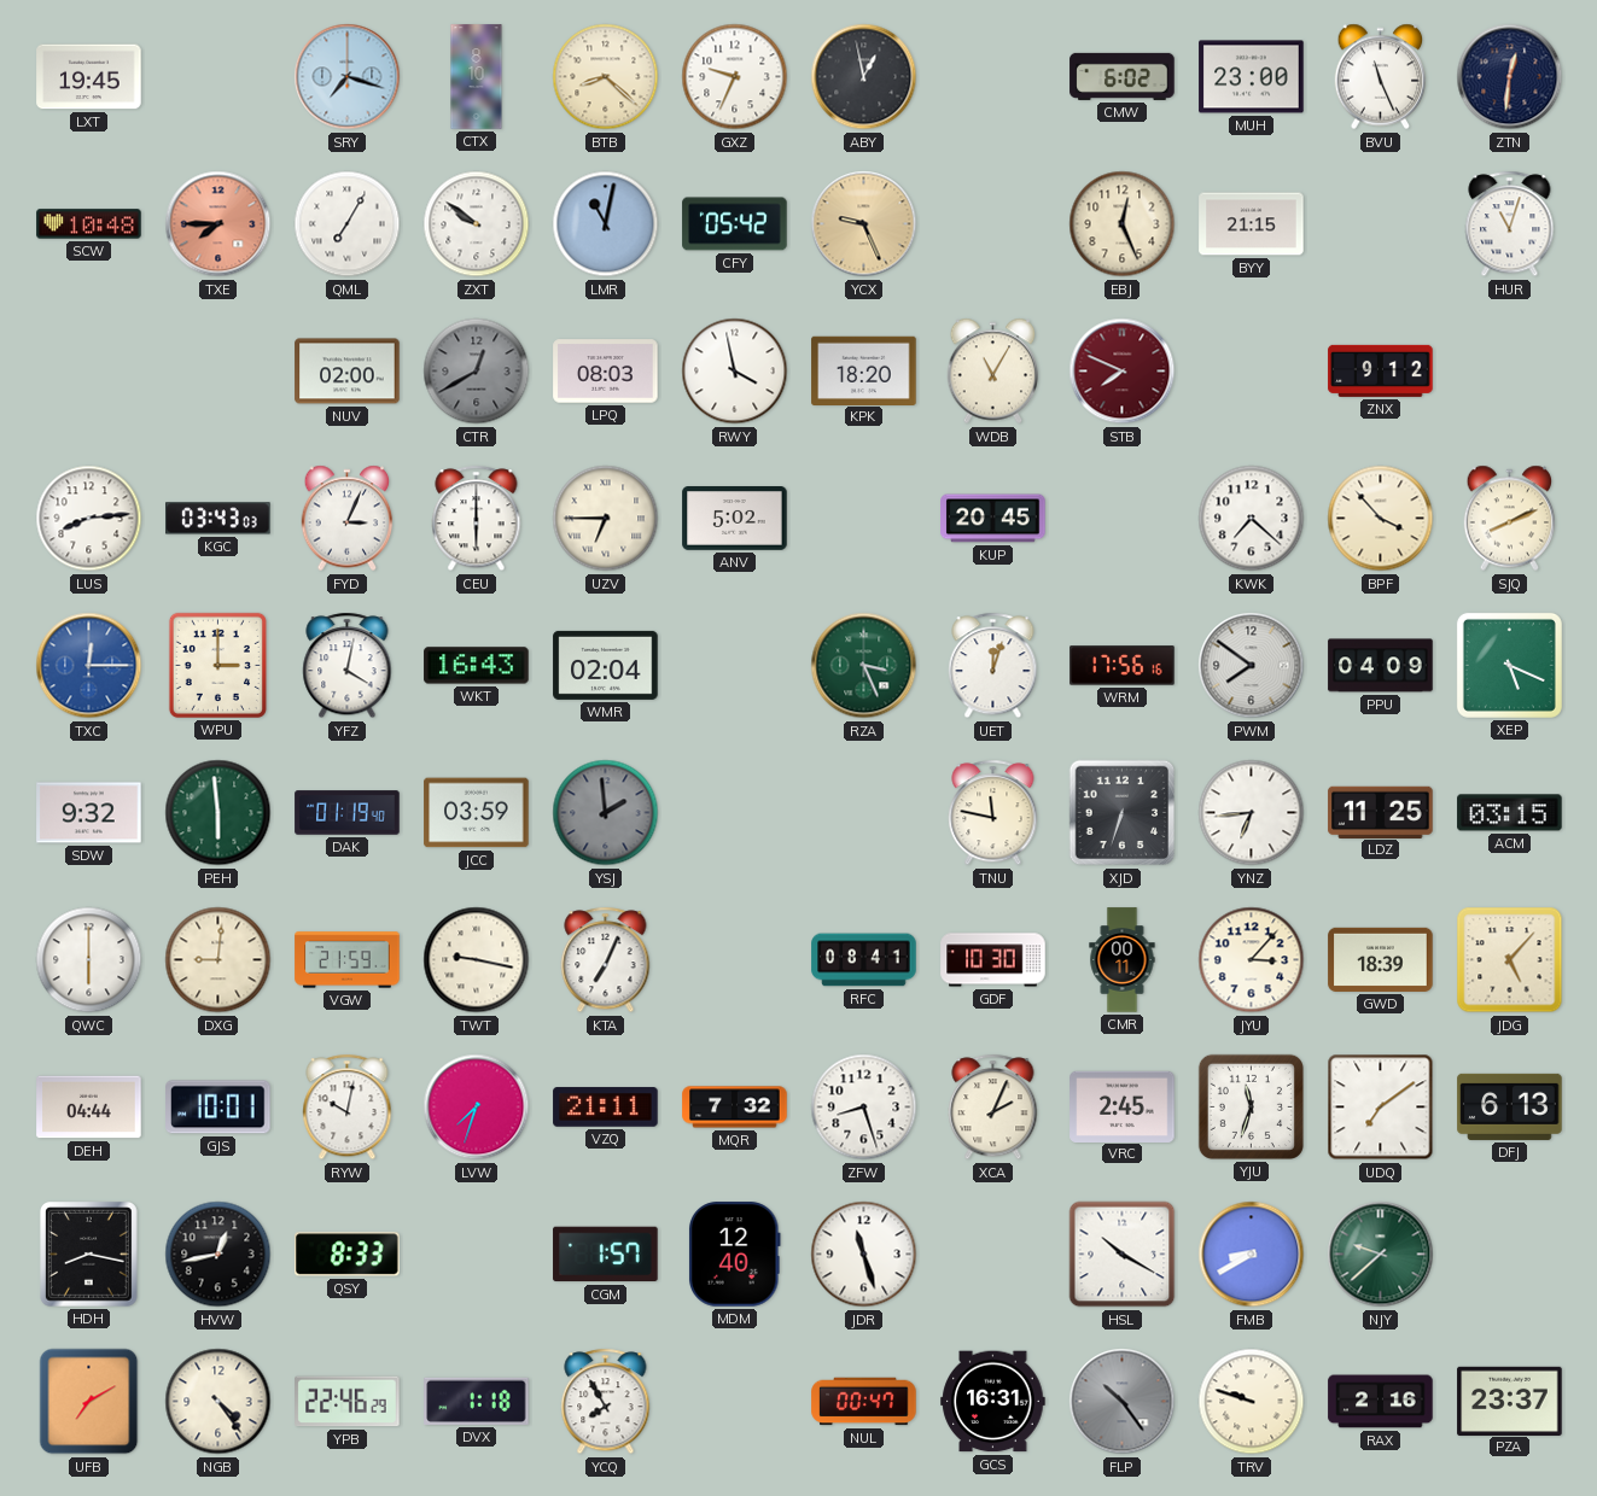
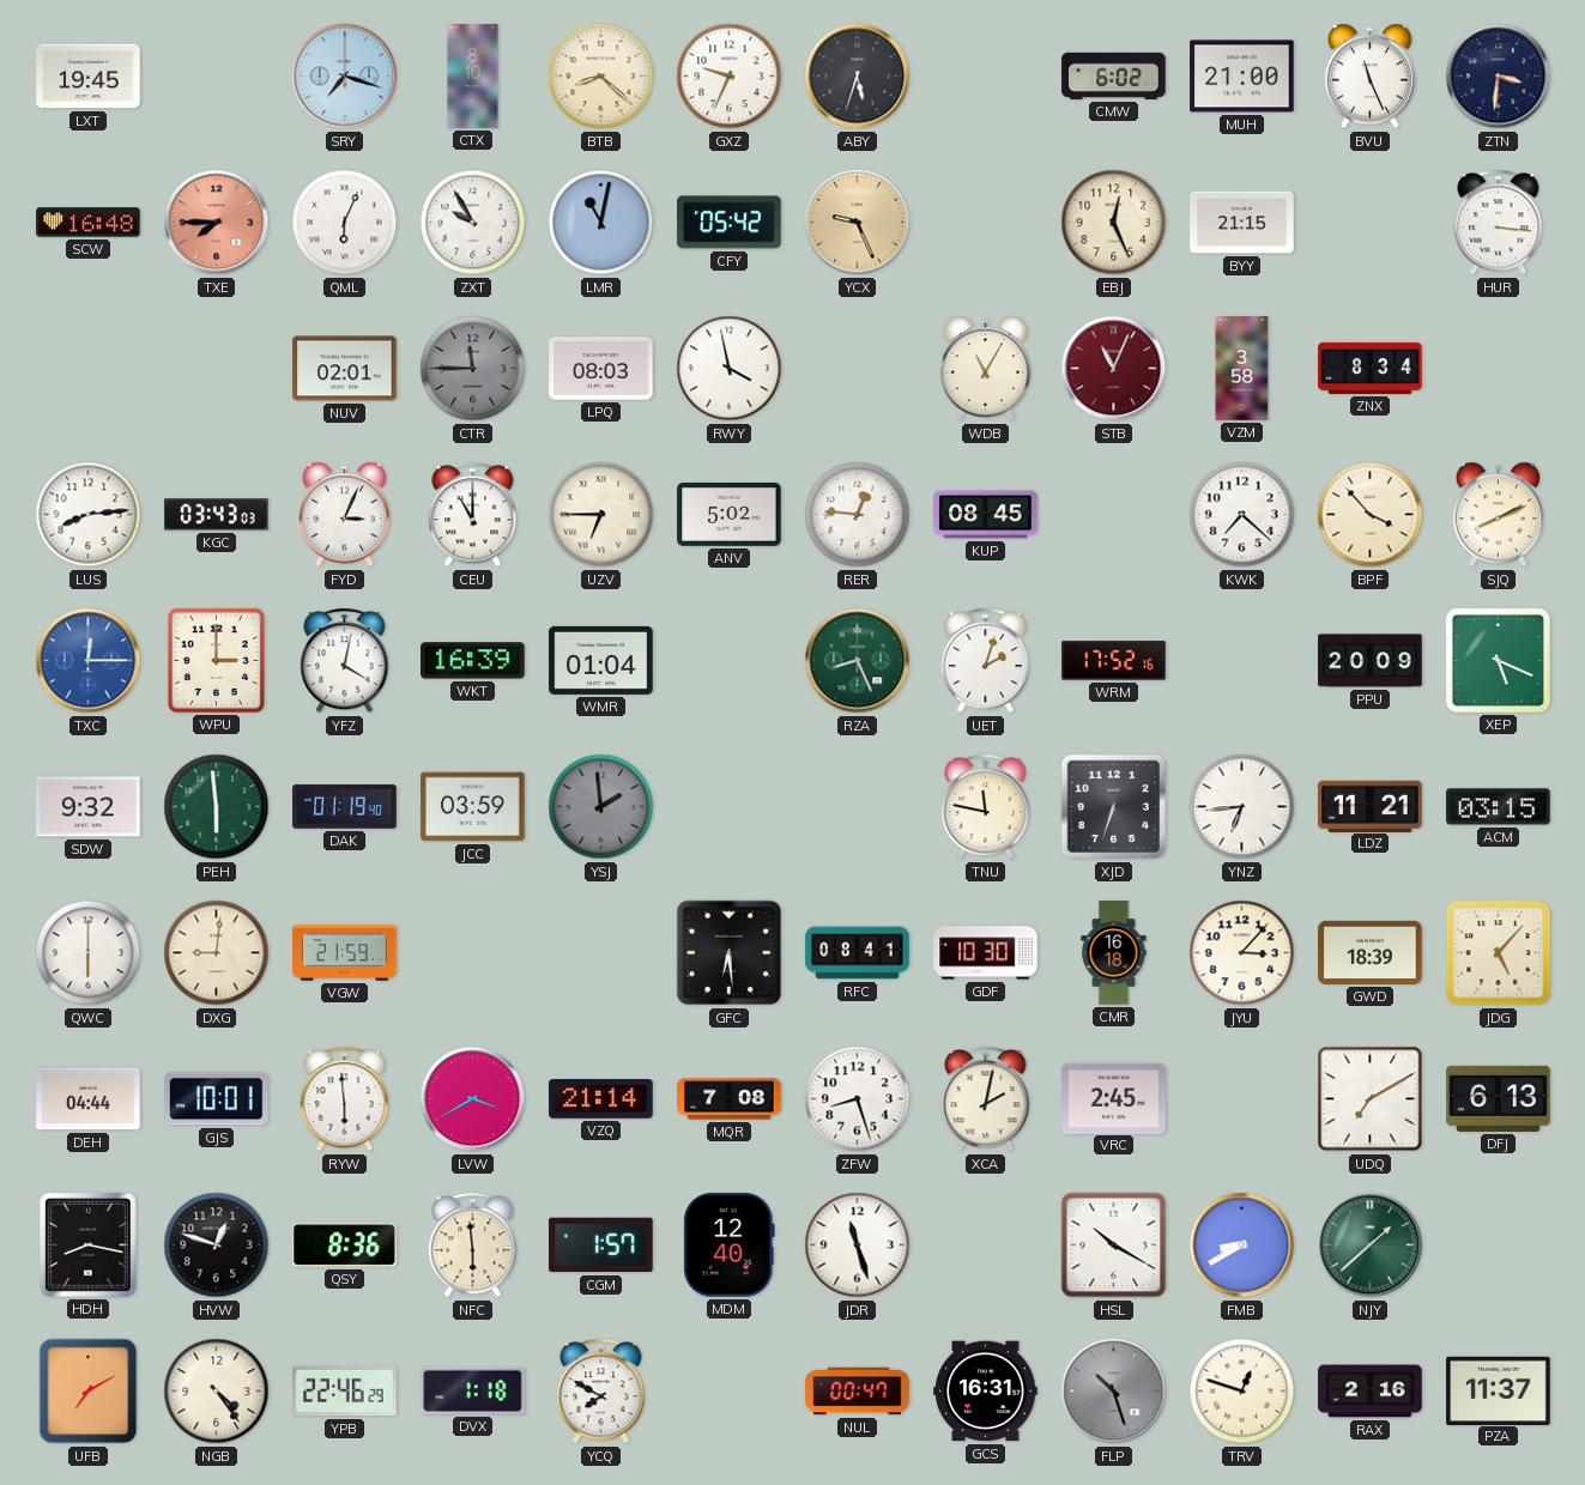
ABY: 12:58 -> 5:33 (858, 77)
MUH: 23:00 -> 21:00 (1242, 77)
ZTN: 12:31 -> 3:31 (1499, 77)
SCW: 10:48 -> 16:48 (89, 223)
QML: 7:05 -> 6:04 (345, 223)
ZXT: 9:51 -> 9:55 (473, 223)
HUR: 11:03 -> 3:16 (1499, 223)
NUV: 02:00 -> 02:01 (345, 369)
CTR: 12:40 -> 11:45 (473, 369)
KPK: 18:20 -> none (864, 370)
STB: 7:49 -> 11:04 (1114, 369)
VZM: none -> 3:58 (1242, 369)
ZNX: 9:12 -> 8:34 (1371, 368)
CEU: 6:00 -> 11:00 (473, 515)
RER: none -> 12:46 (858, 515)
KUP: 20:45 -> 08:45 (986, 515)
WKT: 16:43 -> 16:39 (473, 661)
WMR: 02:04 -> 01:04 (601, 660)
RZA: 3:26 -> 8:26 (858, 661)
UET: 12:03 -> 2:03 (986, 661)
WRM: 17:56 -> 17:52 (1114, 661)
PWM: 7:51 -> none (1252, 666)
PPU: 04:09 -> 20:09 (1371, 661)
LDZ: 11:25 -> 11:21 (1371, 806)
TWT: 9:17 -> none (477, 960)
KTA: 7:04 -> none (606, 960)
GFC: none -> 6:29 (730, 953)
CMR: 00:11 -> 16:18 (1114, 953)
RYW: 10:02 -> 5:59 (345, 1099)
LVW: 7:33 -> 3:40 (473, 1099)
VZQ: 21:11 -> 21:14 (601, 1099)
MQR: 7:32 -> 7:08 (730, 1099)
XCA: 2:04 -> 2:02 (986, 1099)
YJU: 11:33 -> none (1251, 1106)
UDQ: 7:09 -> 7:10 (1371, 1099)
HVW: 12:43 -> 12:48 (217, 1245)
QSY: 8:33 -> 8:36 (345, 1245)
NFC: none -> 5:59 (473, 1245)
NJY: 9:38 -> 1:38 (1371, 1245)
YCQ: 7:55 -> 7:50 (601, 1392)
FLP: 10:24 -> 10:27 (1114, 1392)
TRV: 9:48 -> 12:48 (1242, 1392)
PZA: 23:37 -> 11:37 (1499, 1390)
